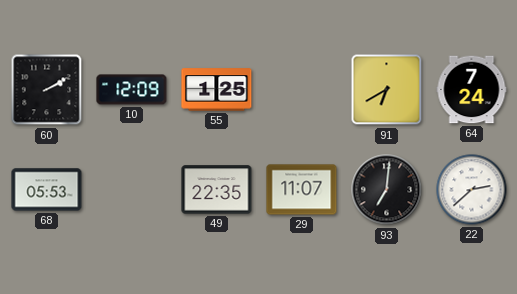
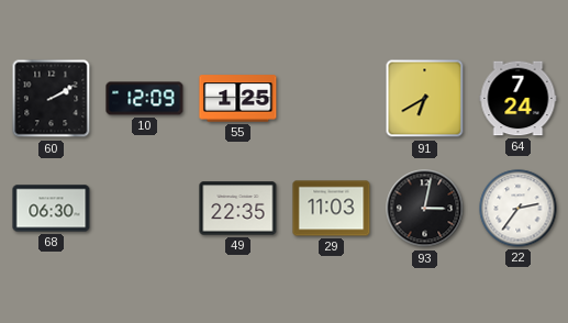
68: 05:53 -> 06:30 (52, 209)
29: 11:07 -> 11:03 (332, 209)
93: 7:01 -> 3:02 (425, 209)
22: 2:38 -> 2:36 (519, 209)
